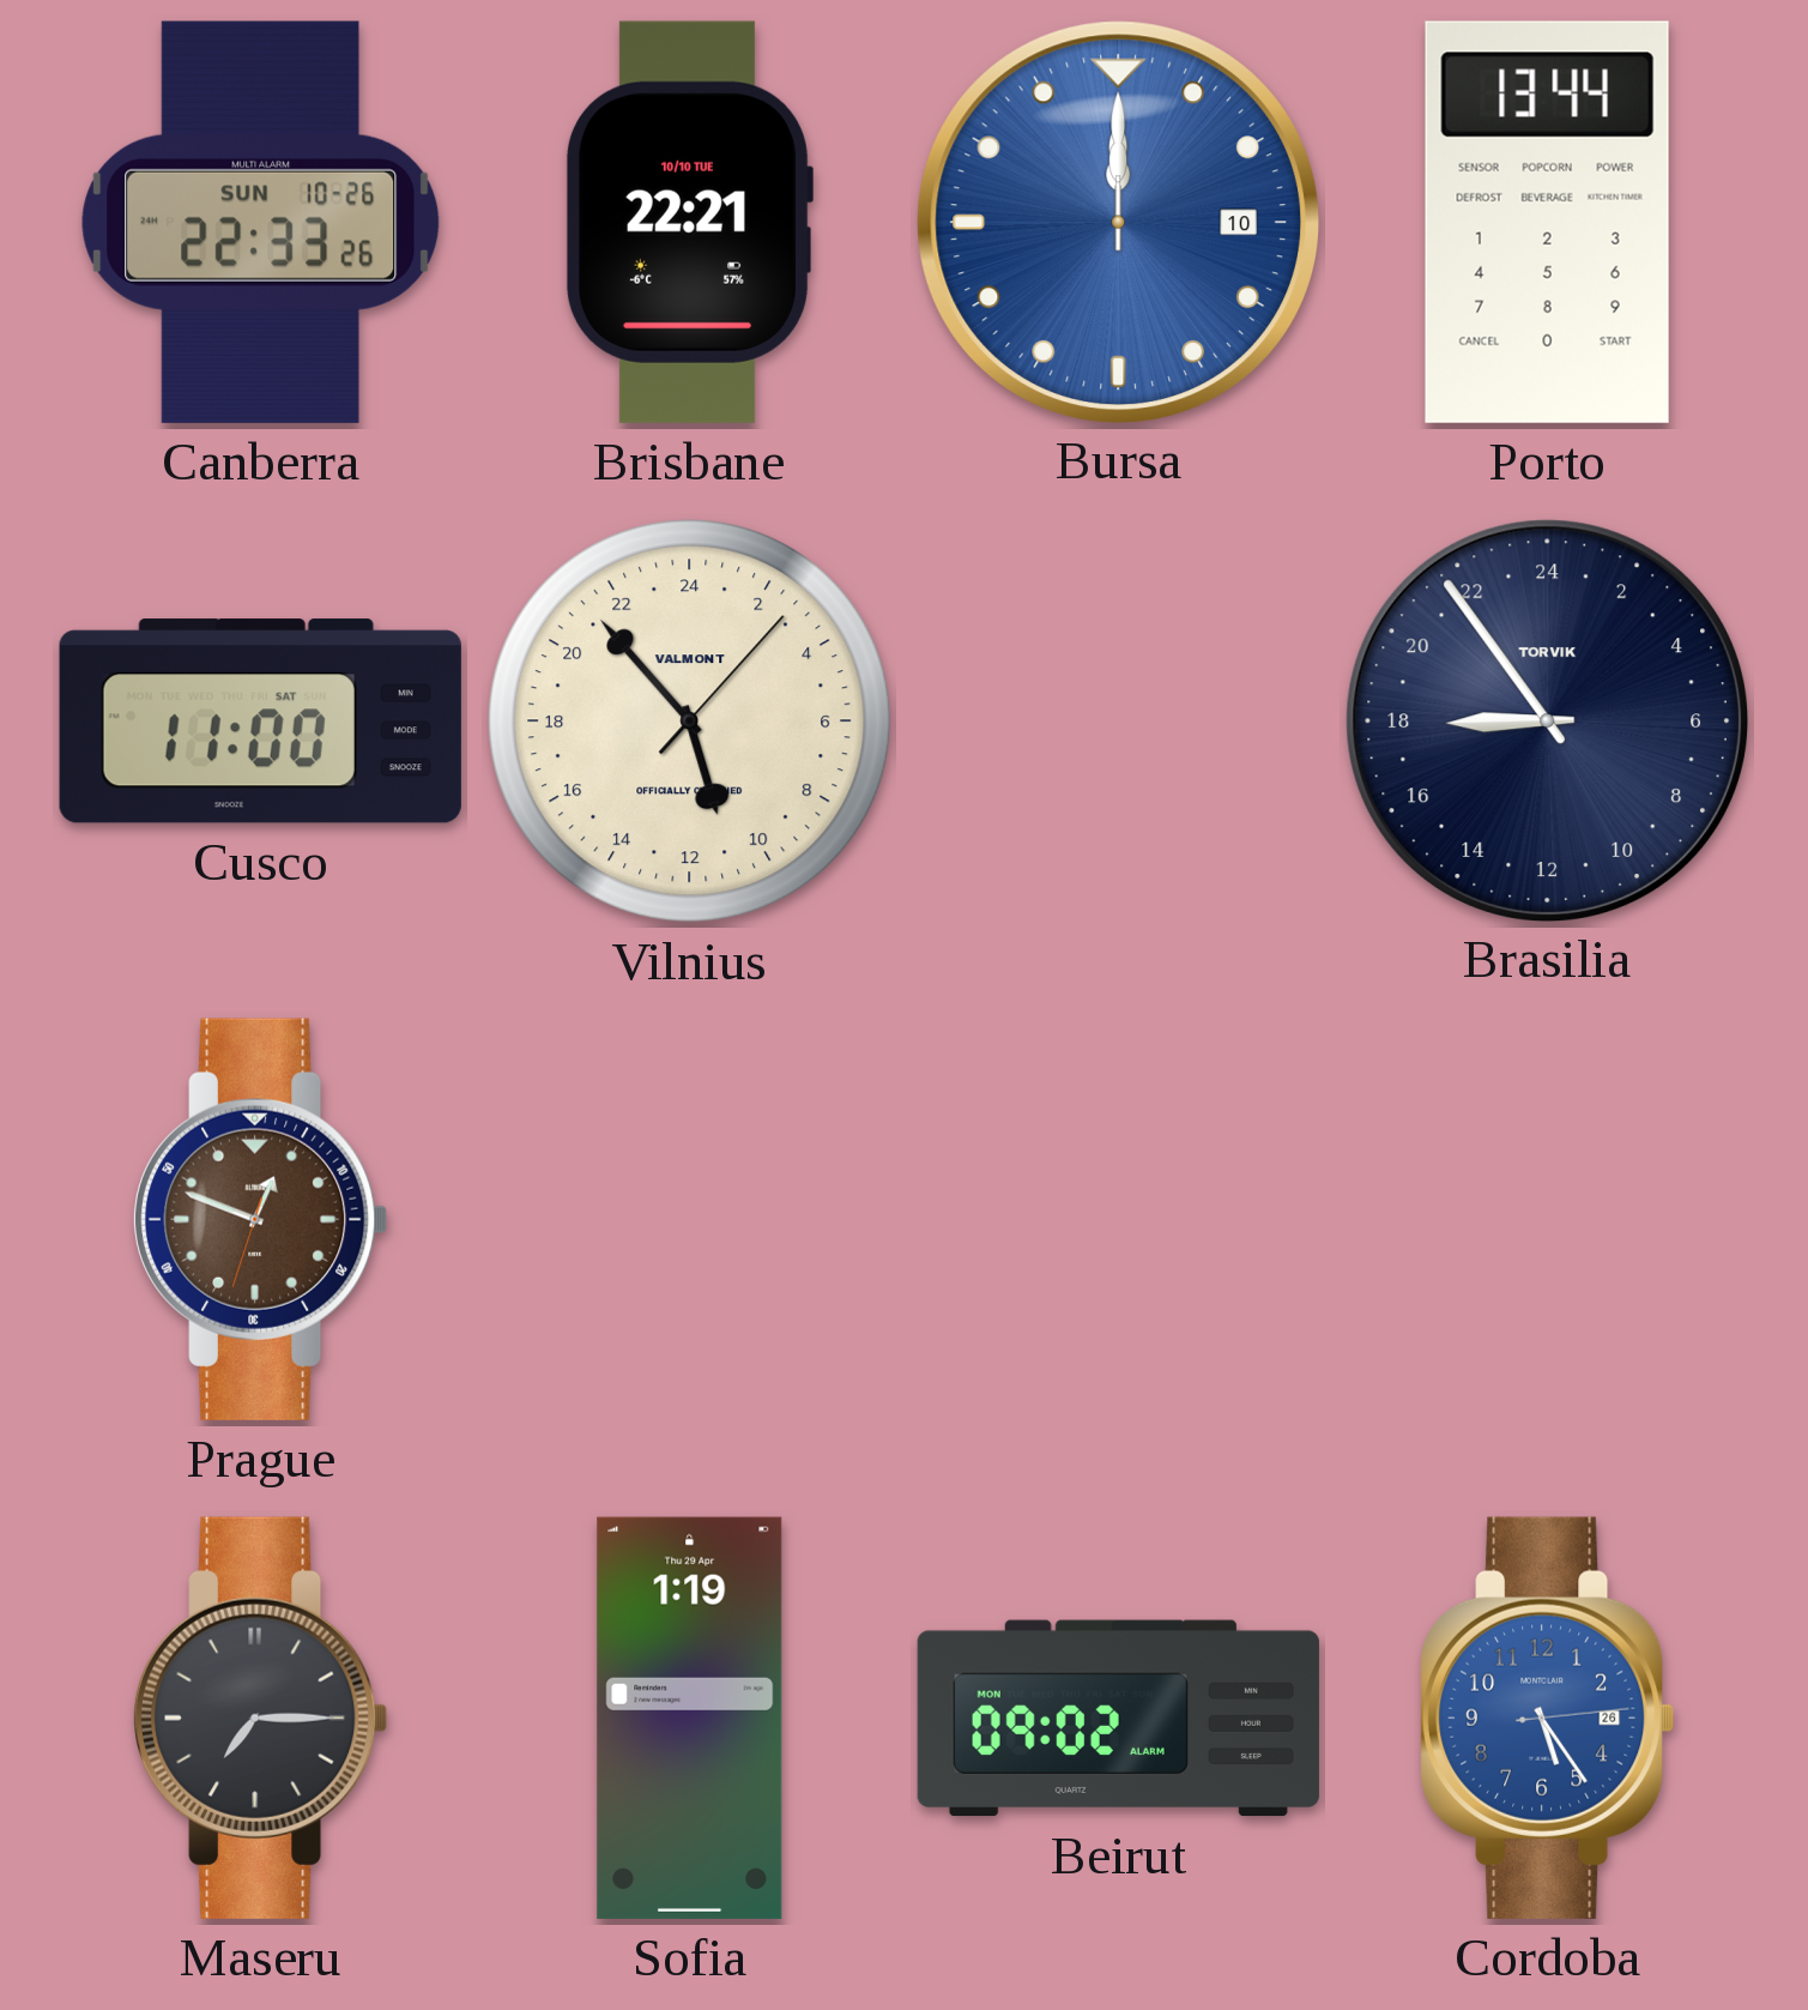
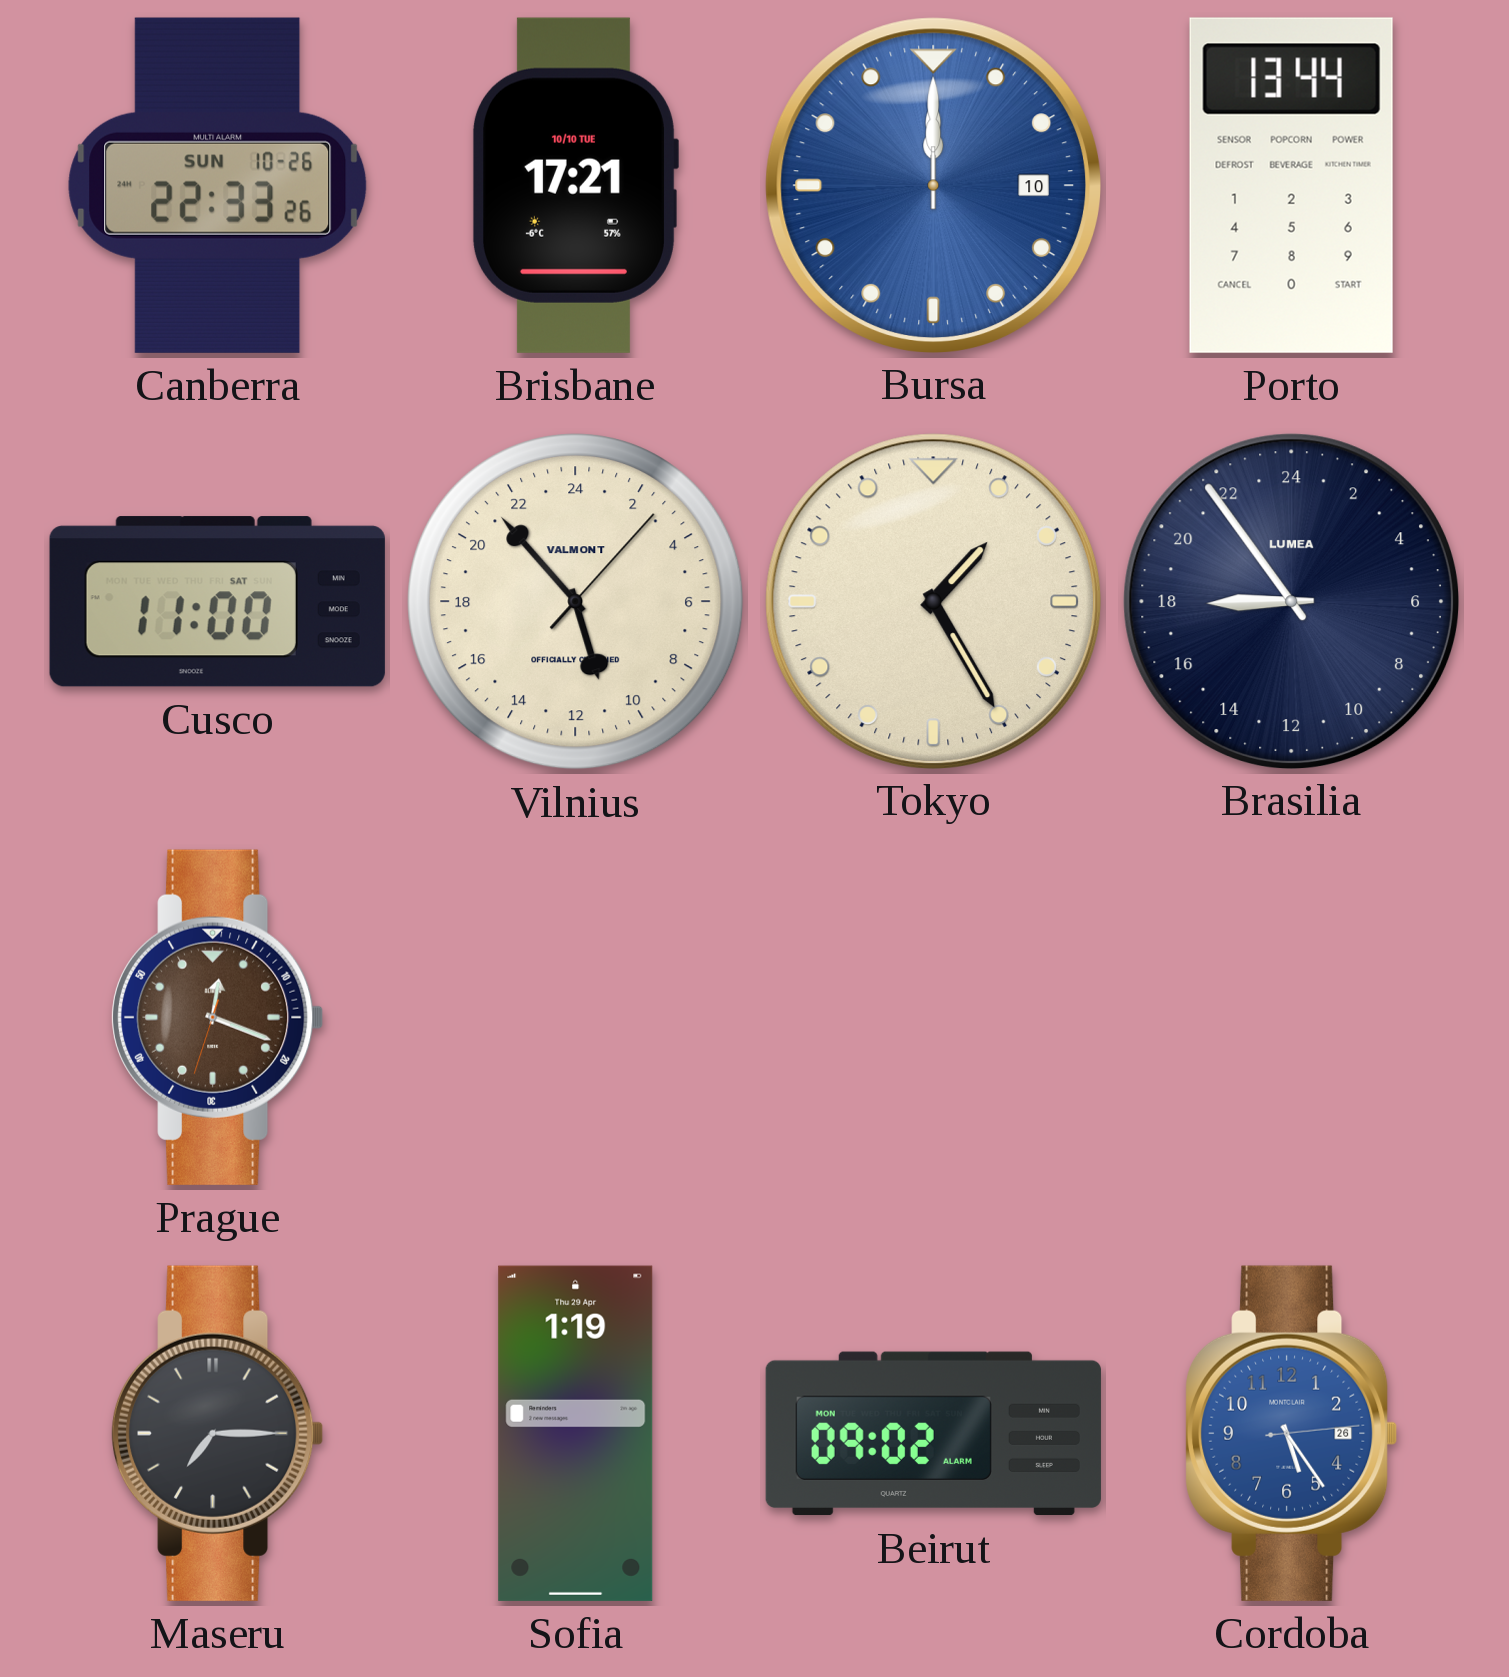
Brisbane: 22:21 -> 17:21 (575, 185)
Tokyo: none -> 1:25 (933, 601)
Brasilia brand: TORVIK -> LUMEA (1291, 601)
Prague: 12:48 -> 12:18 (218, 1017)
